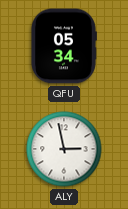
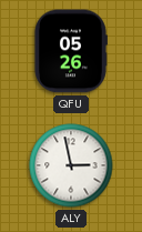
QFU: 05:34 -> 05:26 (71, 51)
